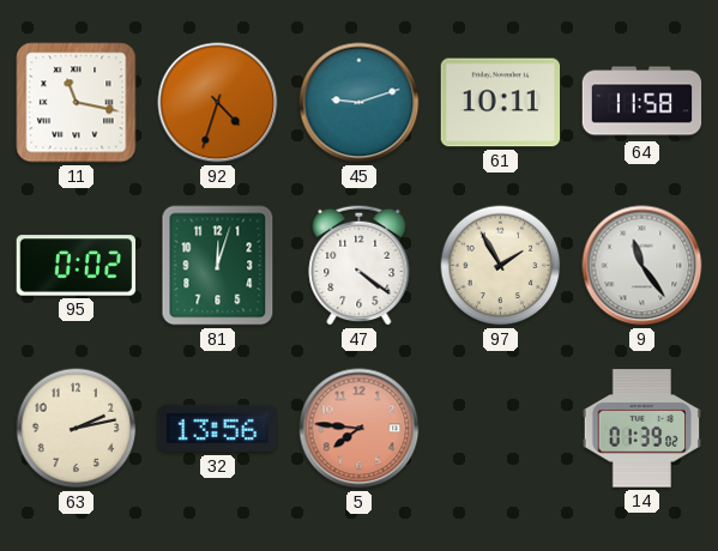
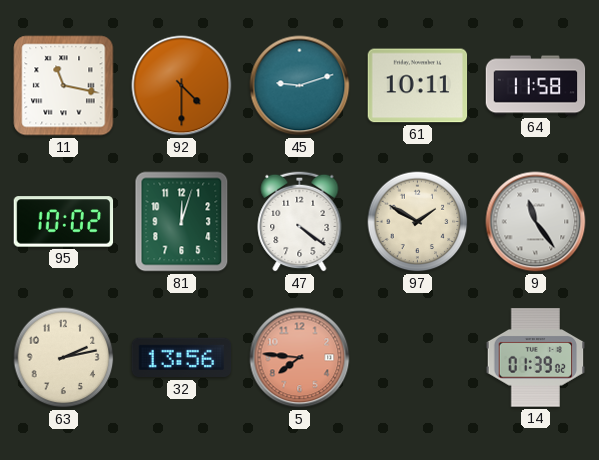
92: 4:33 -> 4:30 (182, 86)
95: 0:02 -> 10:02 (64, 222)
97: 1:55 -> 1:50 (418, 222)
